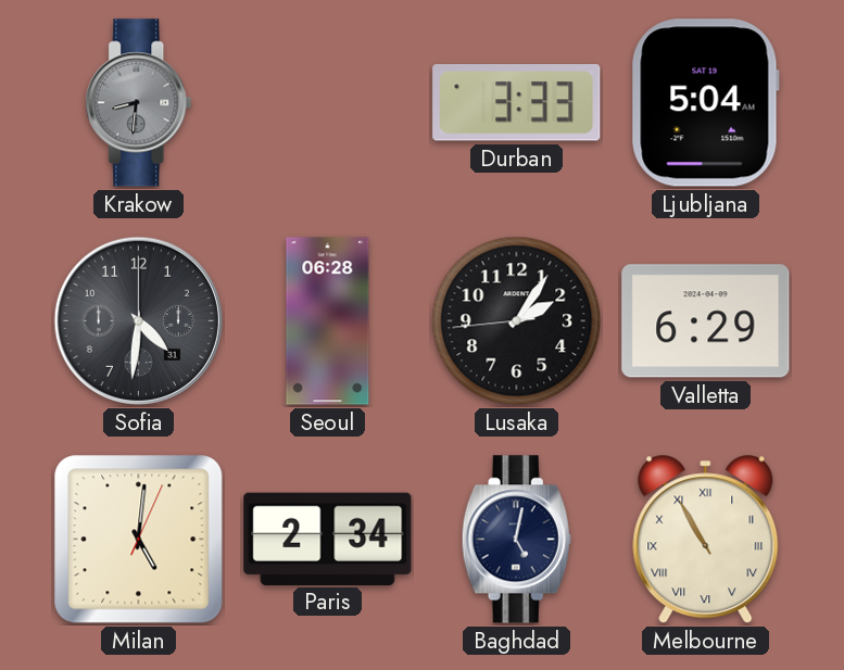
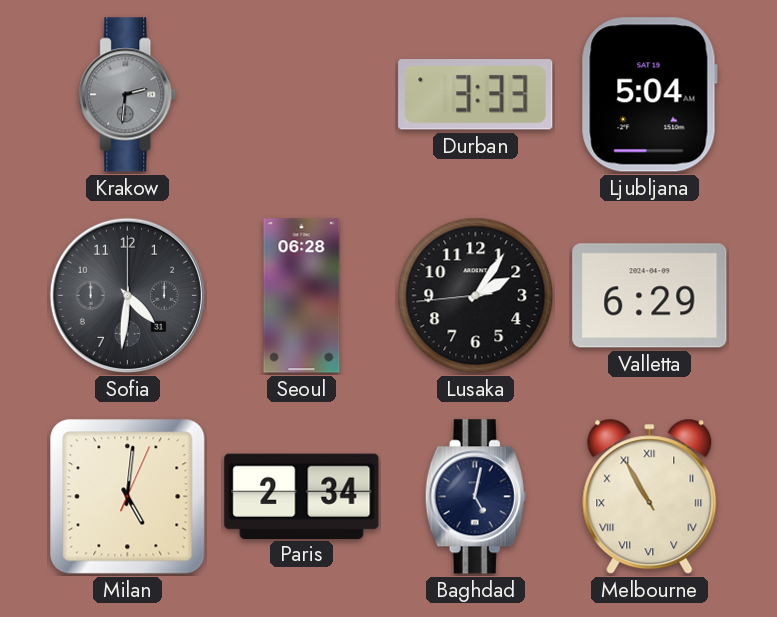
Krakow: 8:31 -> 2:31 (128, 95)
